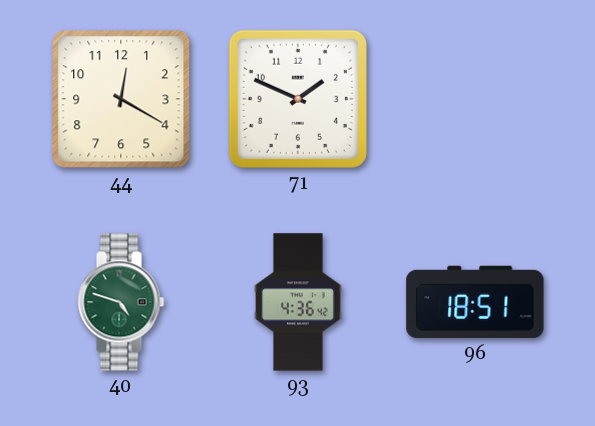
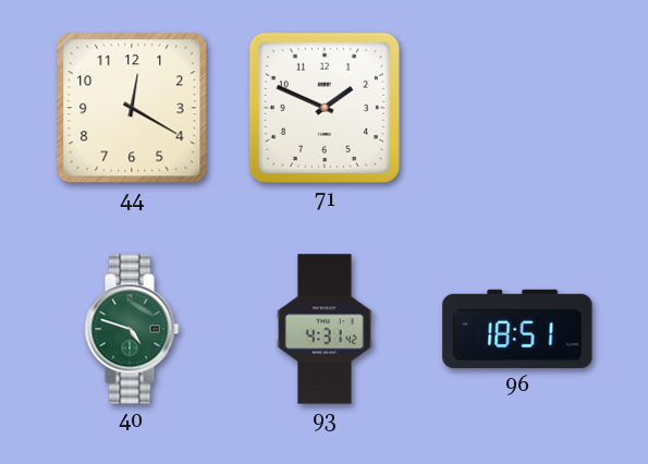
93: 4:36 -> 4:31 (325, 329)
